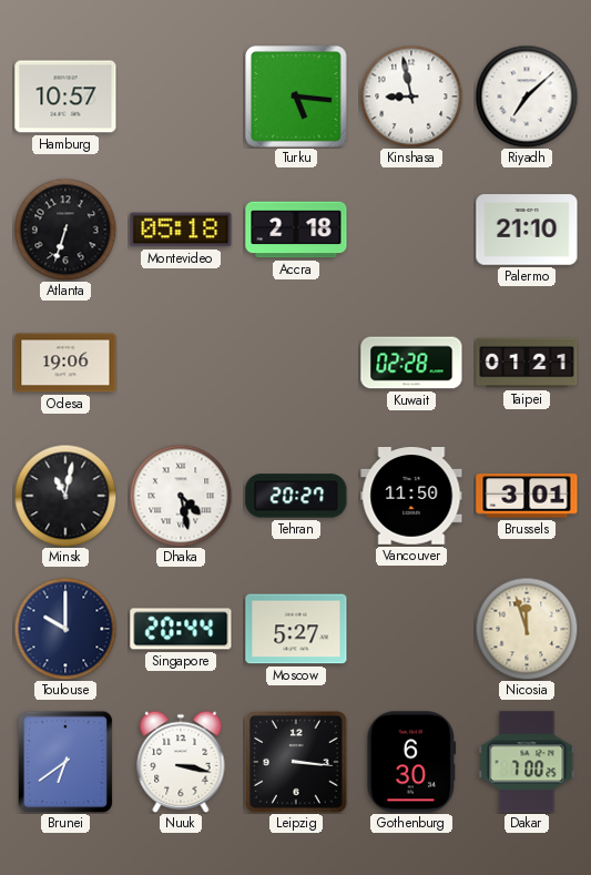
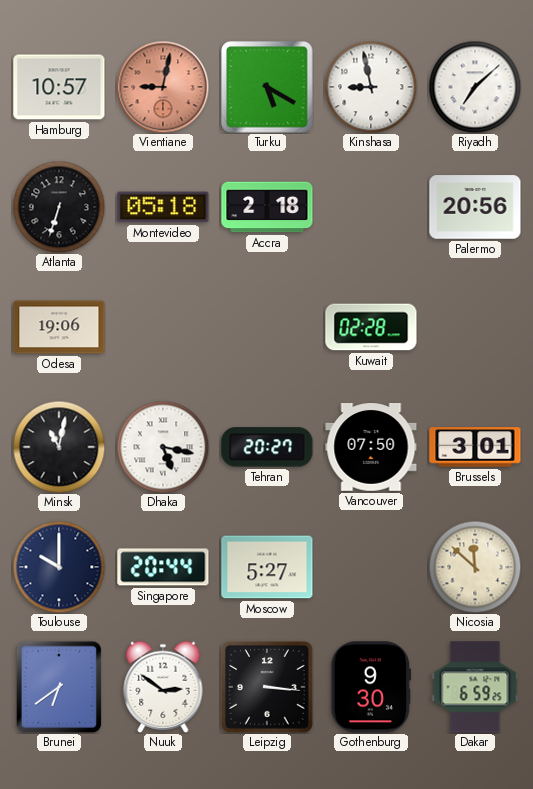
Vientiane: none -> 9:02 (163, 87)
Turku: 5:16 -> 5:20 (267, 87)
Palermo: 21:10 -> 20:56 (475, 207)
Taipei: 01:21 -> none (527, 363)
Dhaka: 4:28 -> 5:17 (163, 447)
Vancouver: 11:50 -> 07:50 (371, 447)
Nicosia: 11:57 -> 11:52 (475, 567)
Nuuk: 3:17 -> 2:51 (163, 687)
Gothenburg: 6:30 -> 9:30 (371, 687)
Dakar: 7:00 -> 6:59 (475, 687)
